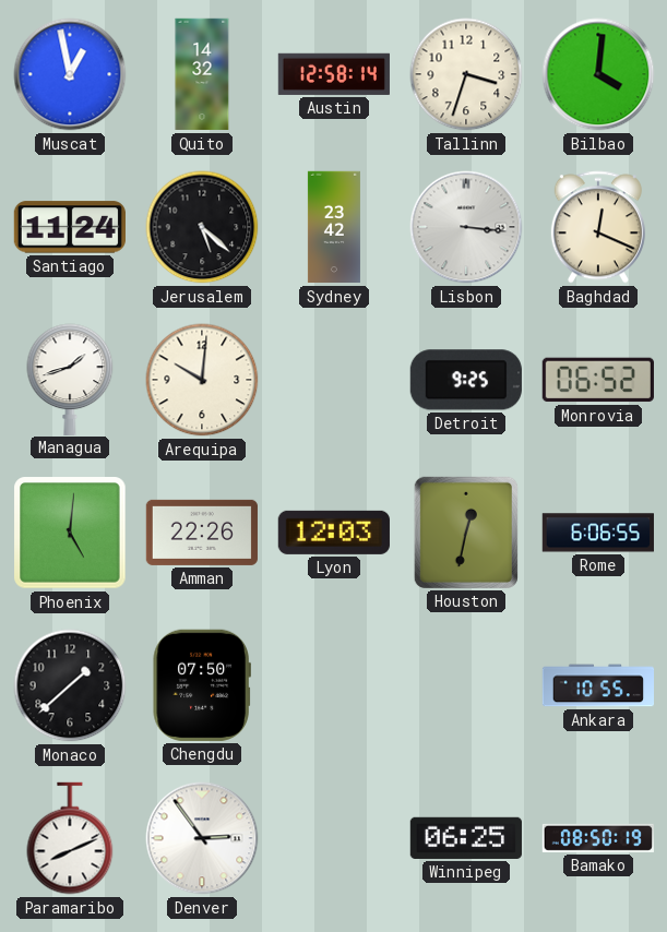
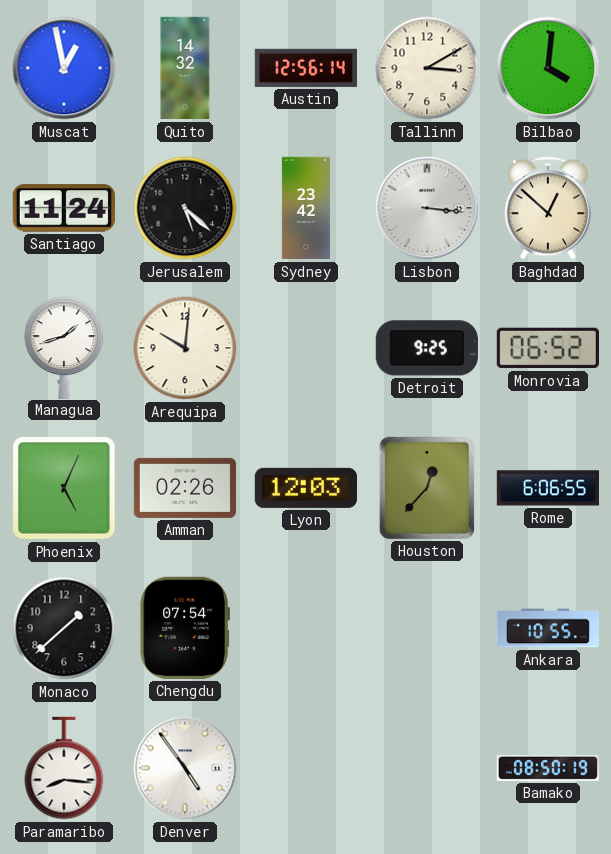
Austin: 12:58 -> 12:56 (306, 68)
Tallinn: 3:33 -> 3:10 (427, 68)
Baghdad: 12:19 -> 12:52 (548, 208)
Phoenix: 5:01 -> 5:04 (64, 488)
Amman: 22:26 -> 02:26 (185, 488)
Houston: 12:32 -> 12:37 (427, 488)
Chengdu: 07:50 -> 07:54 (185, 628)
Paramaribo: 8:11 -> 8:16 (64, 768)
Denver: 2:54 -> 4:54 (185, 768)
Winnipeg: 06:25 -> none (466, 838)
